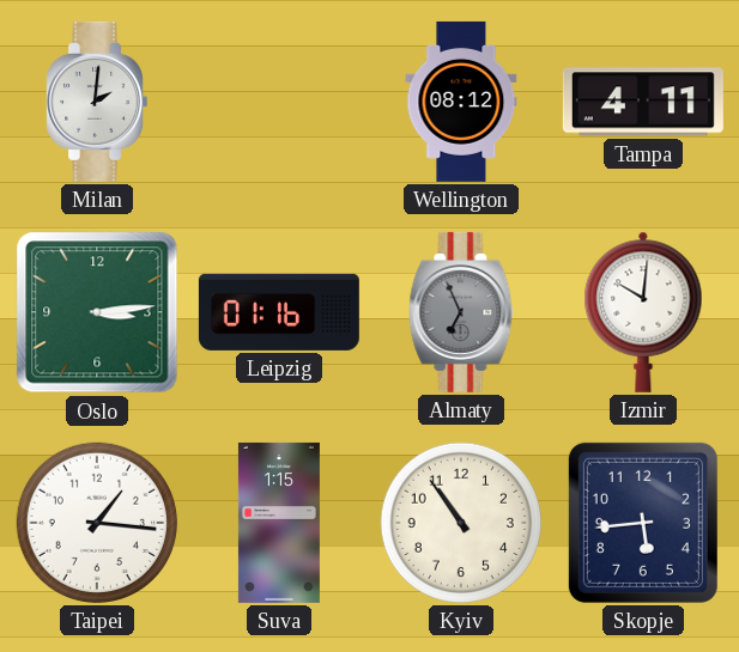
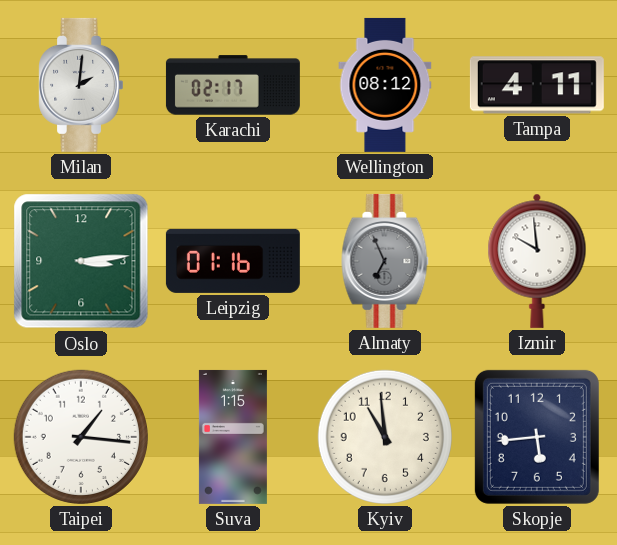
Karachi: none -> 02:17 (233, 85)
Izmir: 10:01 -> 9:59 (537, 261)
Kyiv: 10:54 -> 10:59 (385, 437)
